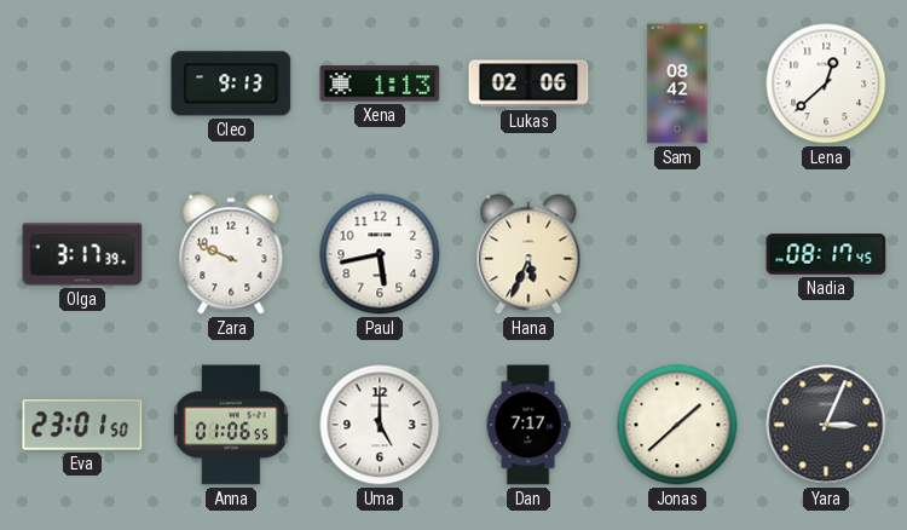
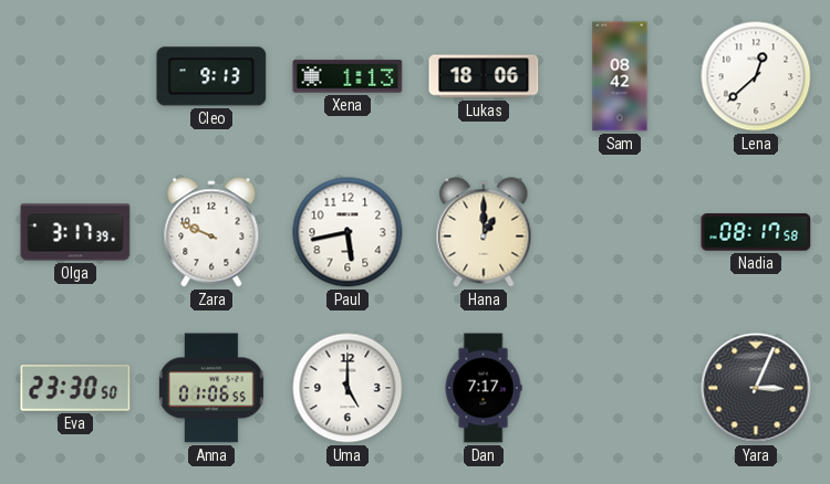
Lukas: 02:06 -> 18:06 (484, 76)
Hana: 5:34 -> 1:00 (484, 232)
Nadia: 08:17:45 -> 08:17:58 (756, 232)
Eva: 23:01 -> 23:30 (75, 388)
Jonas: 1:38 -> none (677, 425)
